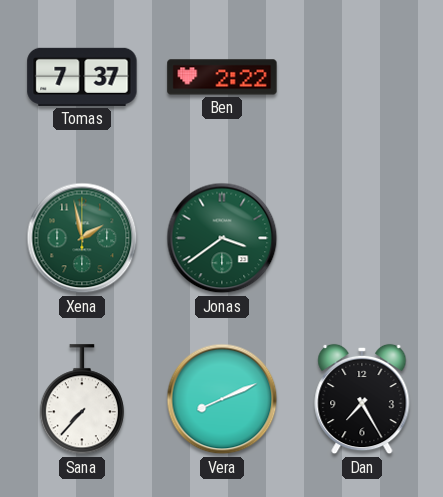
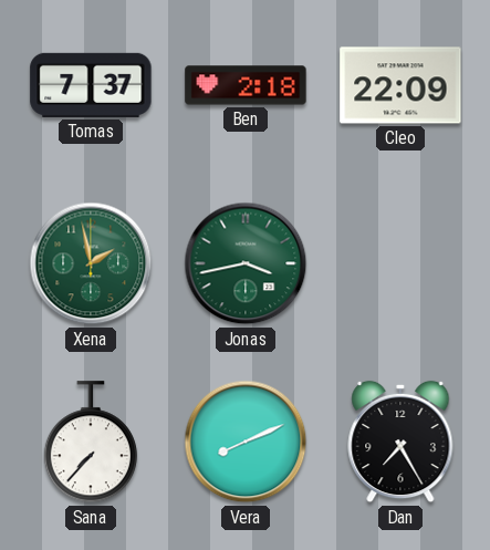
Ben: 2:22 -> 2:18 (246, 85)
Cleo: none -> 22:09 (400, 85)
Jonas: 3:39 -> 3:43 (246, 263)
